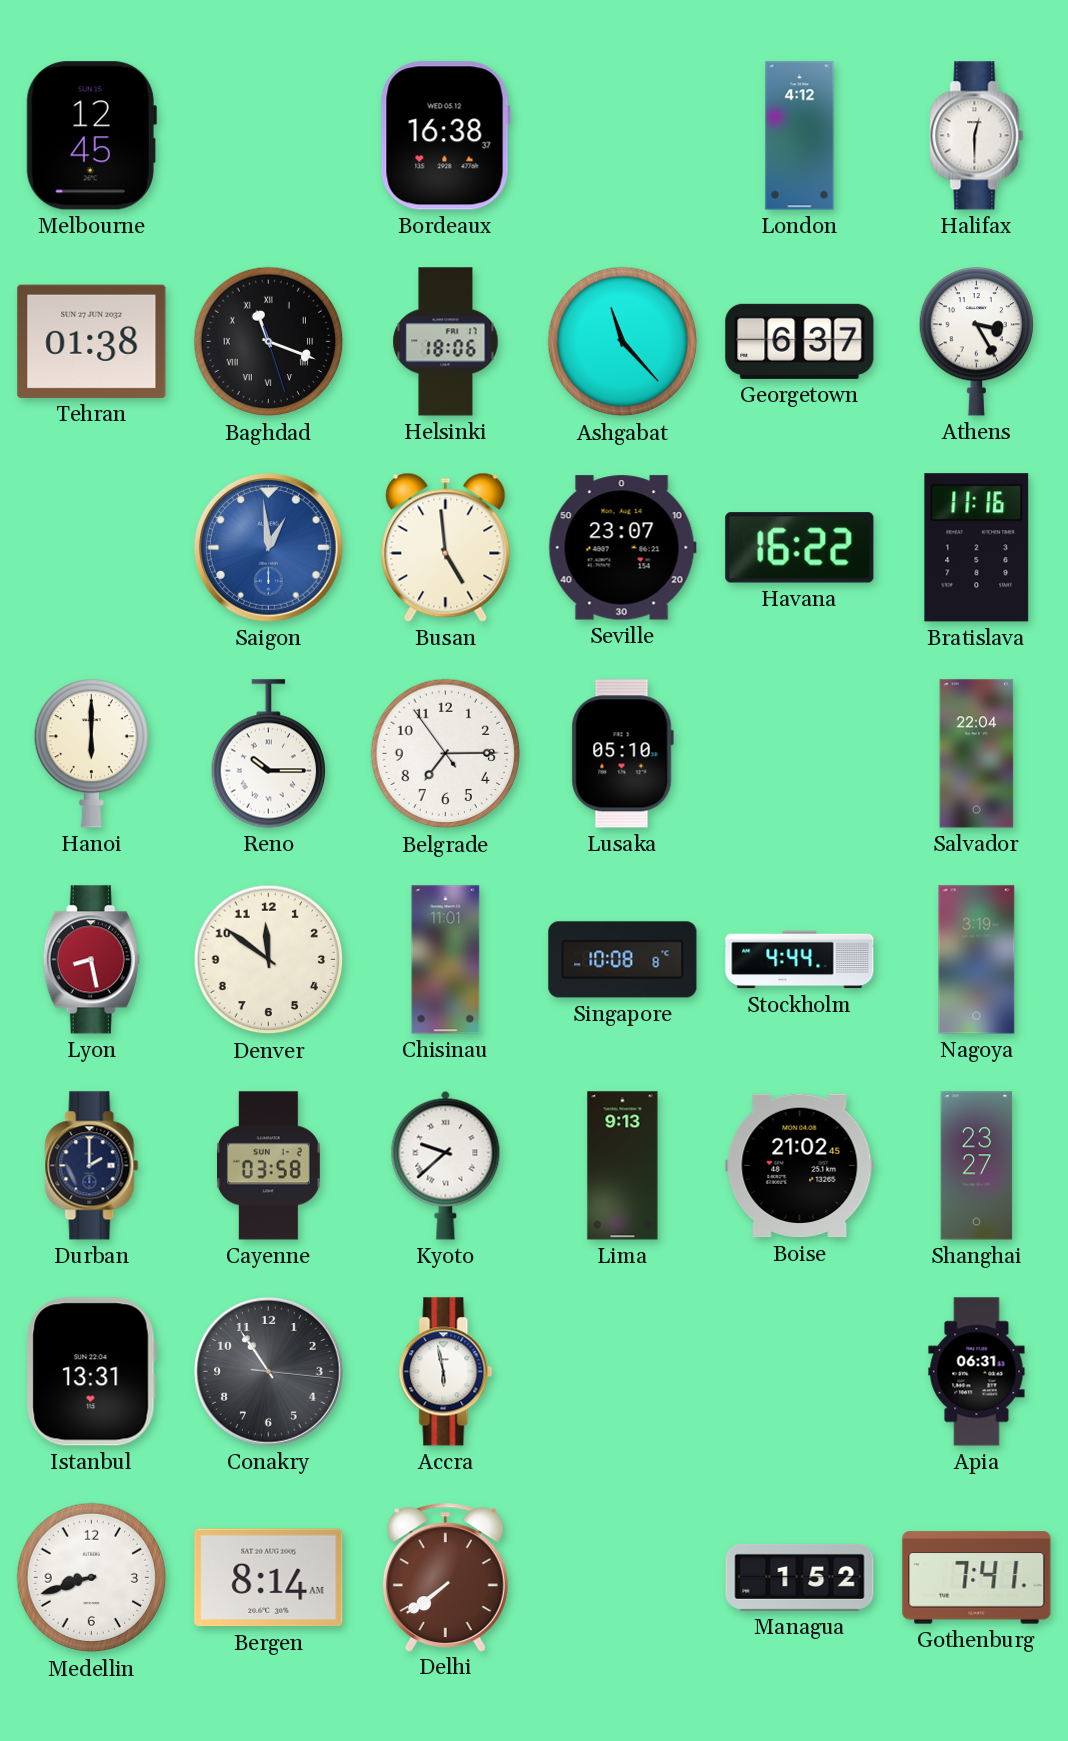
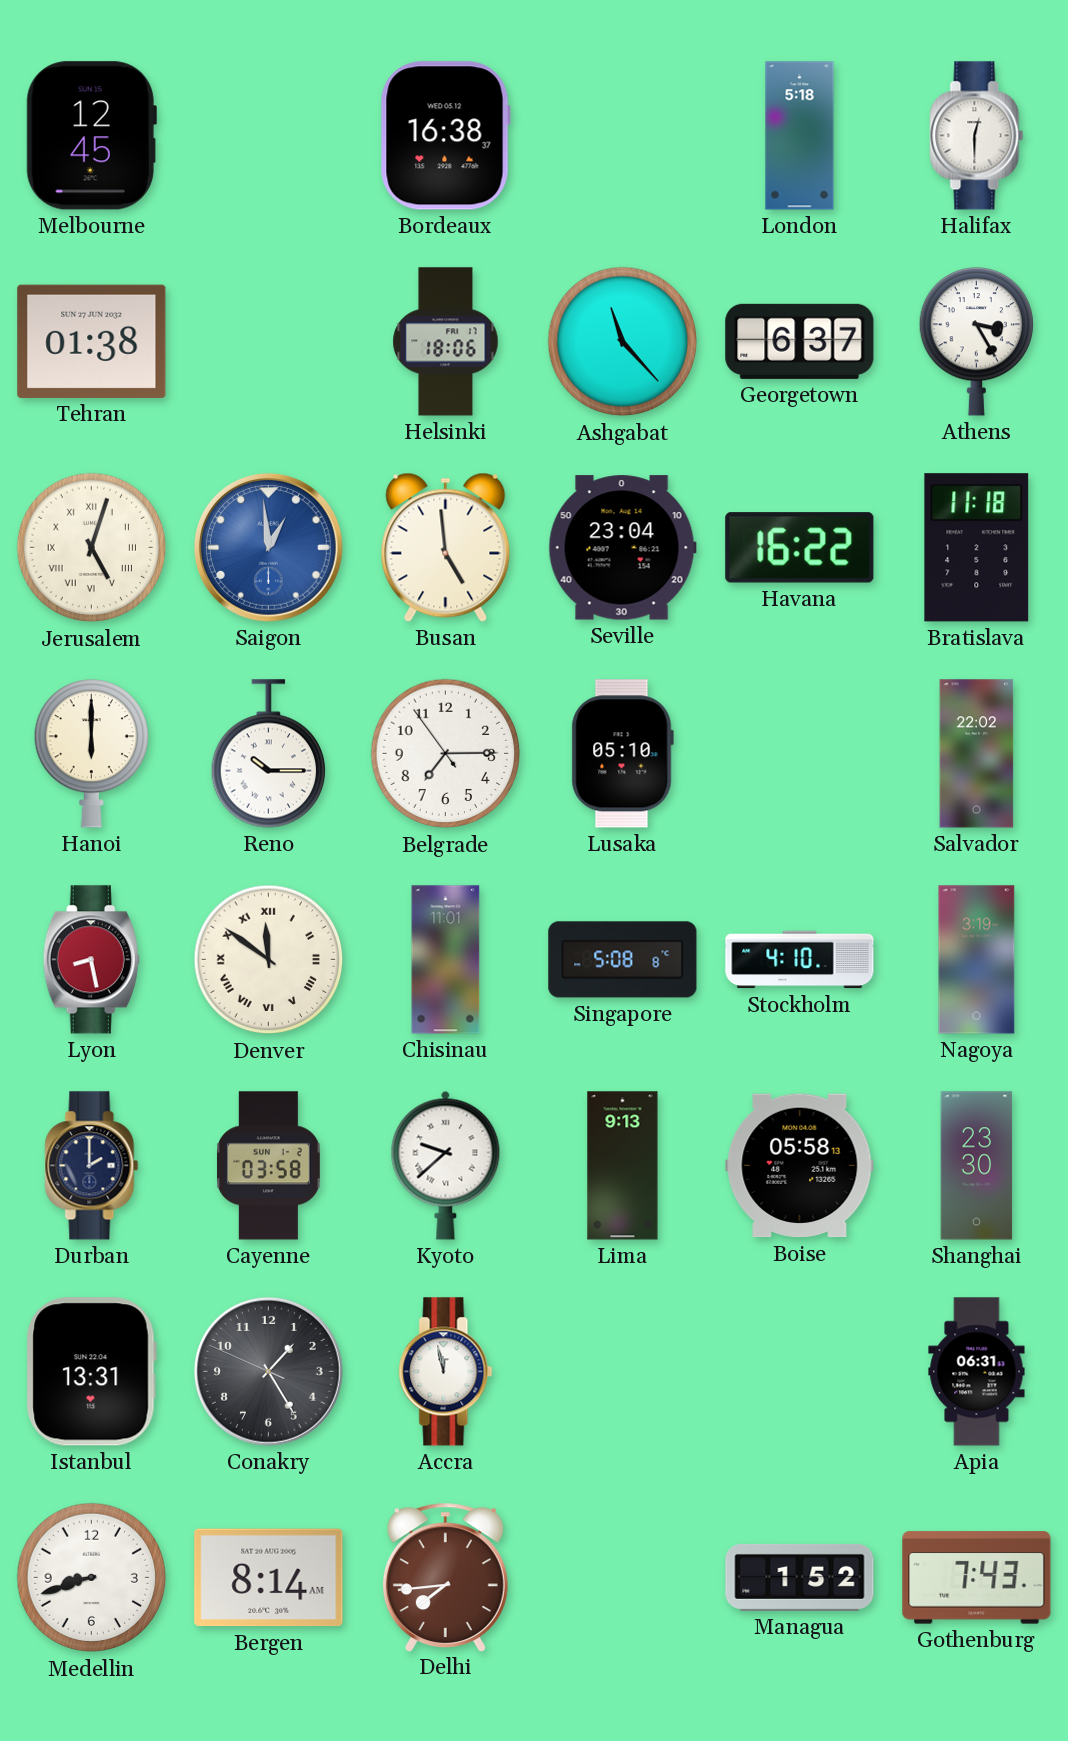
London: 4:12 -> 5:18 (800, 136)
Baghdad: 11:18 -> none (269, 342)
Jerusalem: none -> 5:03 (92, 548)
Seville: 23:07 -> 23:04 (622, 548)
Bratislava: 11:16 -> 11:18 (977, 548)
Salvador: 22:04 -> 22:02 (977, 754)
Denver numerals: Arabic -> Roman (269, 960)
Singapore: 10:08 -> 5:08 (623, 960)
Stockholm: 4:44 -> 4:10 (800, 960)
Boise: 21:02 -> 05:58 (800, 1166)
Shanghai: 23:27 -> 23:30 (977, 1166)
Conakry: 10:54 -> 1:24 (268, 1371)
Accra: 5:58 -> 11:58 (446, 1372)
Delhi: 7:39 -> 7:44 (445, 1577)
Gothenburg: 7:41 -> 7:43 (977, 1578)
